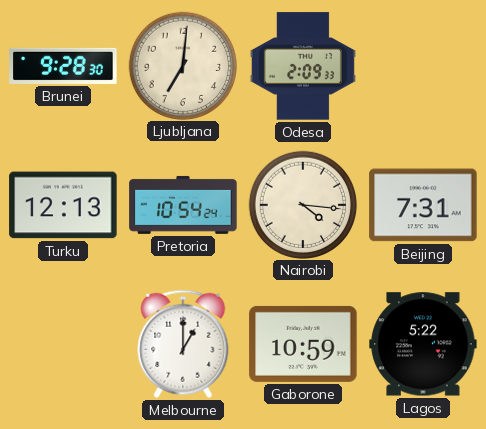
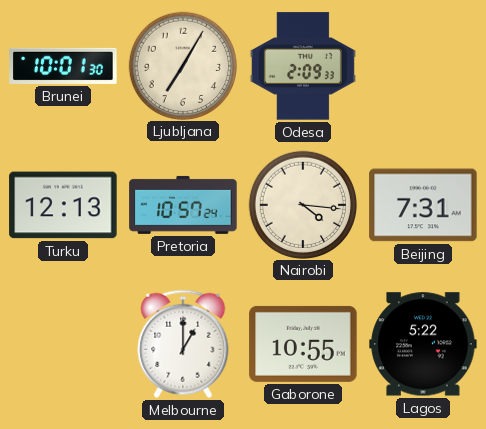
Brunei: 9:28 -> 10:01 (63, 66)
Ljubljana: 7:01 -> 7:05 (182, 65)
Pretoria: 10:54 -> 10:57 (183, 205)
Gaborone: 10:59 -> 10:55 (303, 344)
